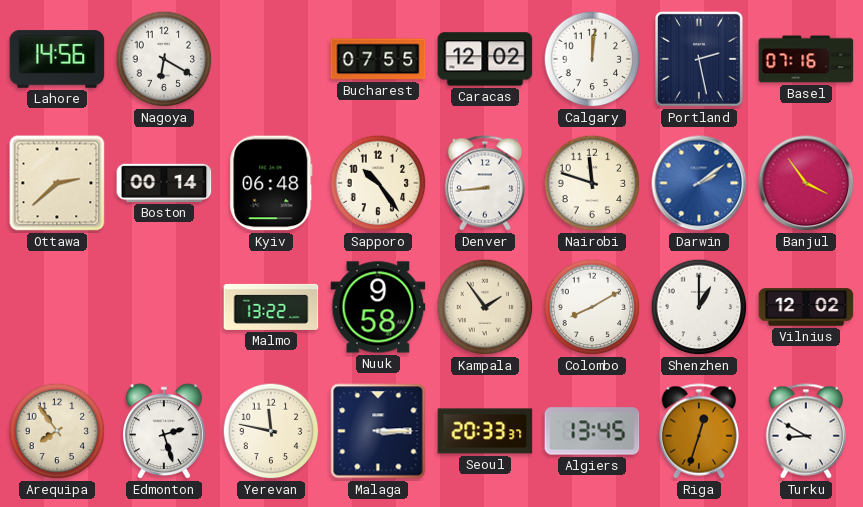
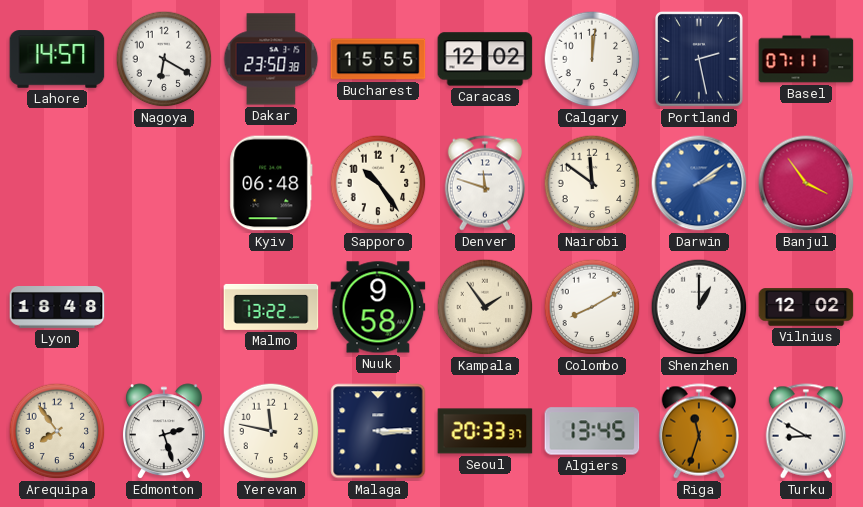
Lahore: 14:56 -> 14:57 (57, 59)
Dakar: none -> 23:50 (271, 59)
Bucharest: 07:55 -> 15:55 (378, 59)
Basel: 07:16 -> 07:11 (806, 59)
Ottawa: 2:38 -> none (57, 183)
Boston: 00:14 -> none (164, 183)
Denver: 8:44 -> 11:48 (484, 183)
Nairobi: 11:48 -> 11:51 (592, 183)
Lyon: none -> 18:48 (57, 308)
Riga: 12:33 -> 11:33 (698, 431)
